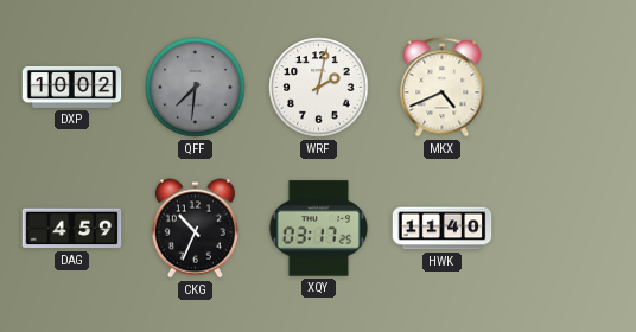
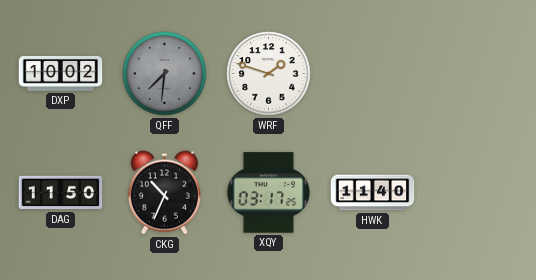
WRF: 2:02 -> 1:48 (269, 74)
MKX: 4:41 -> none (443, 88)
DAG: 4:59 -> 11:50 (61, 193)
